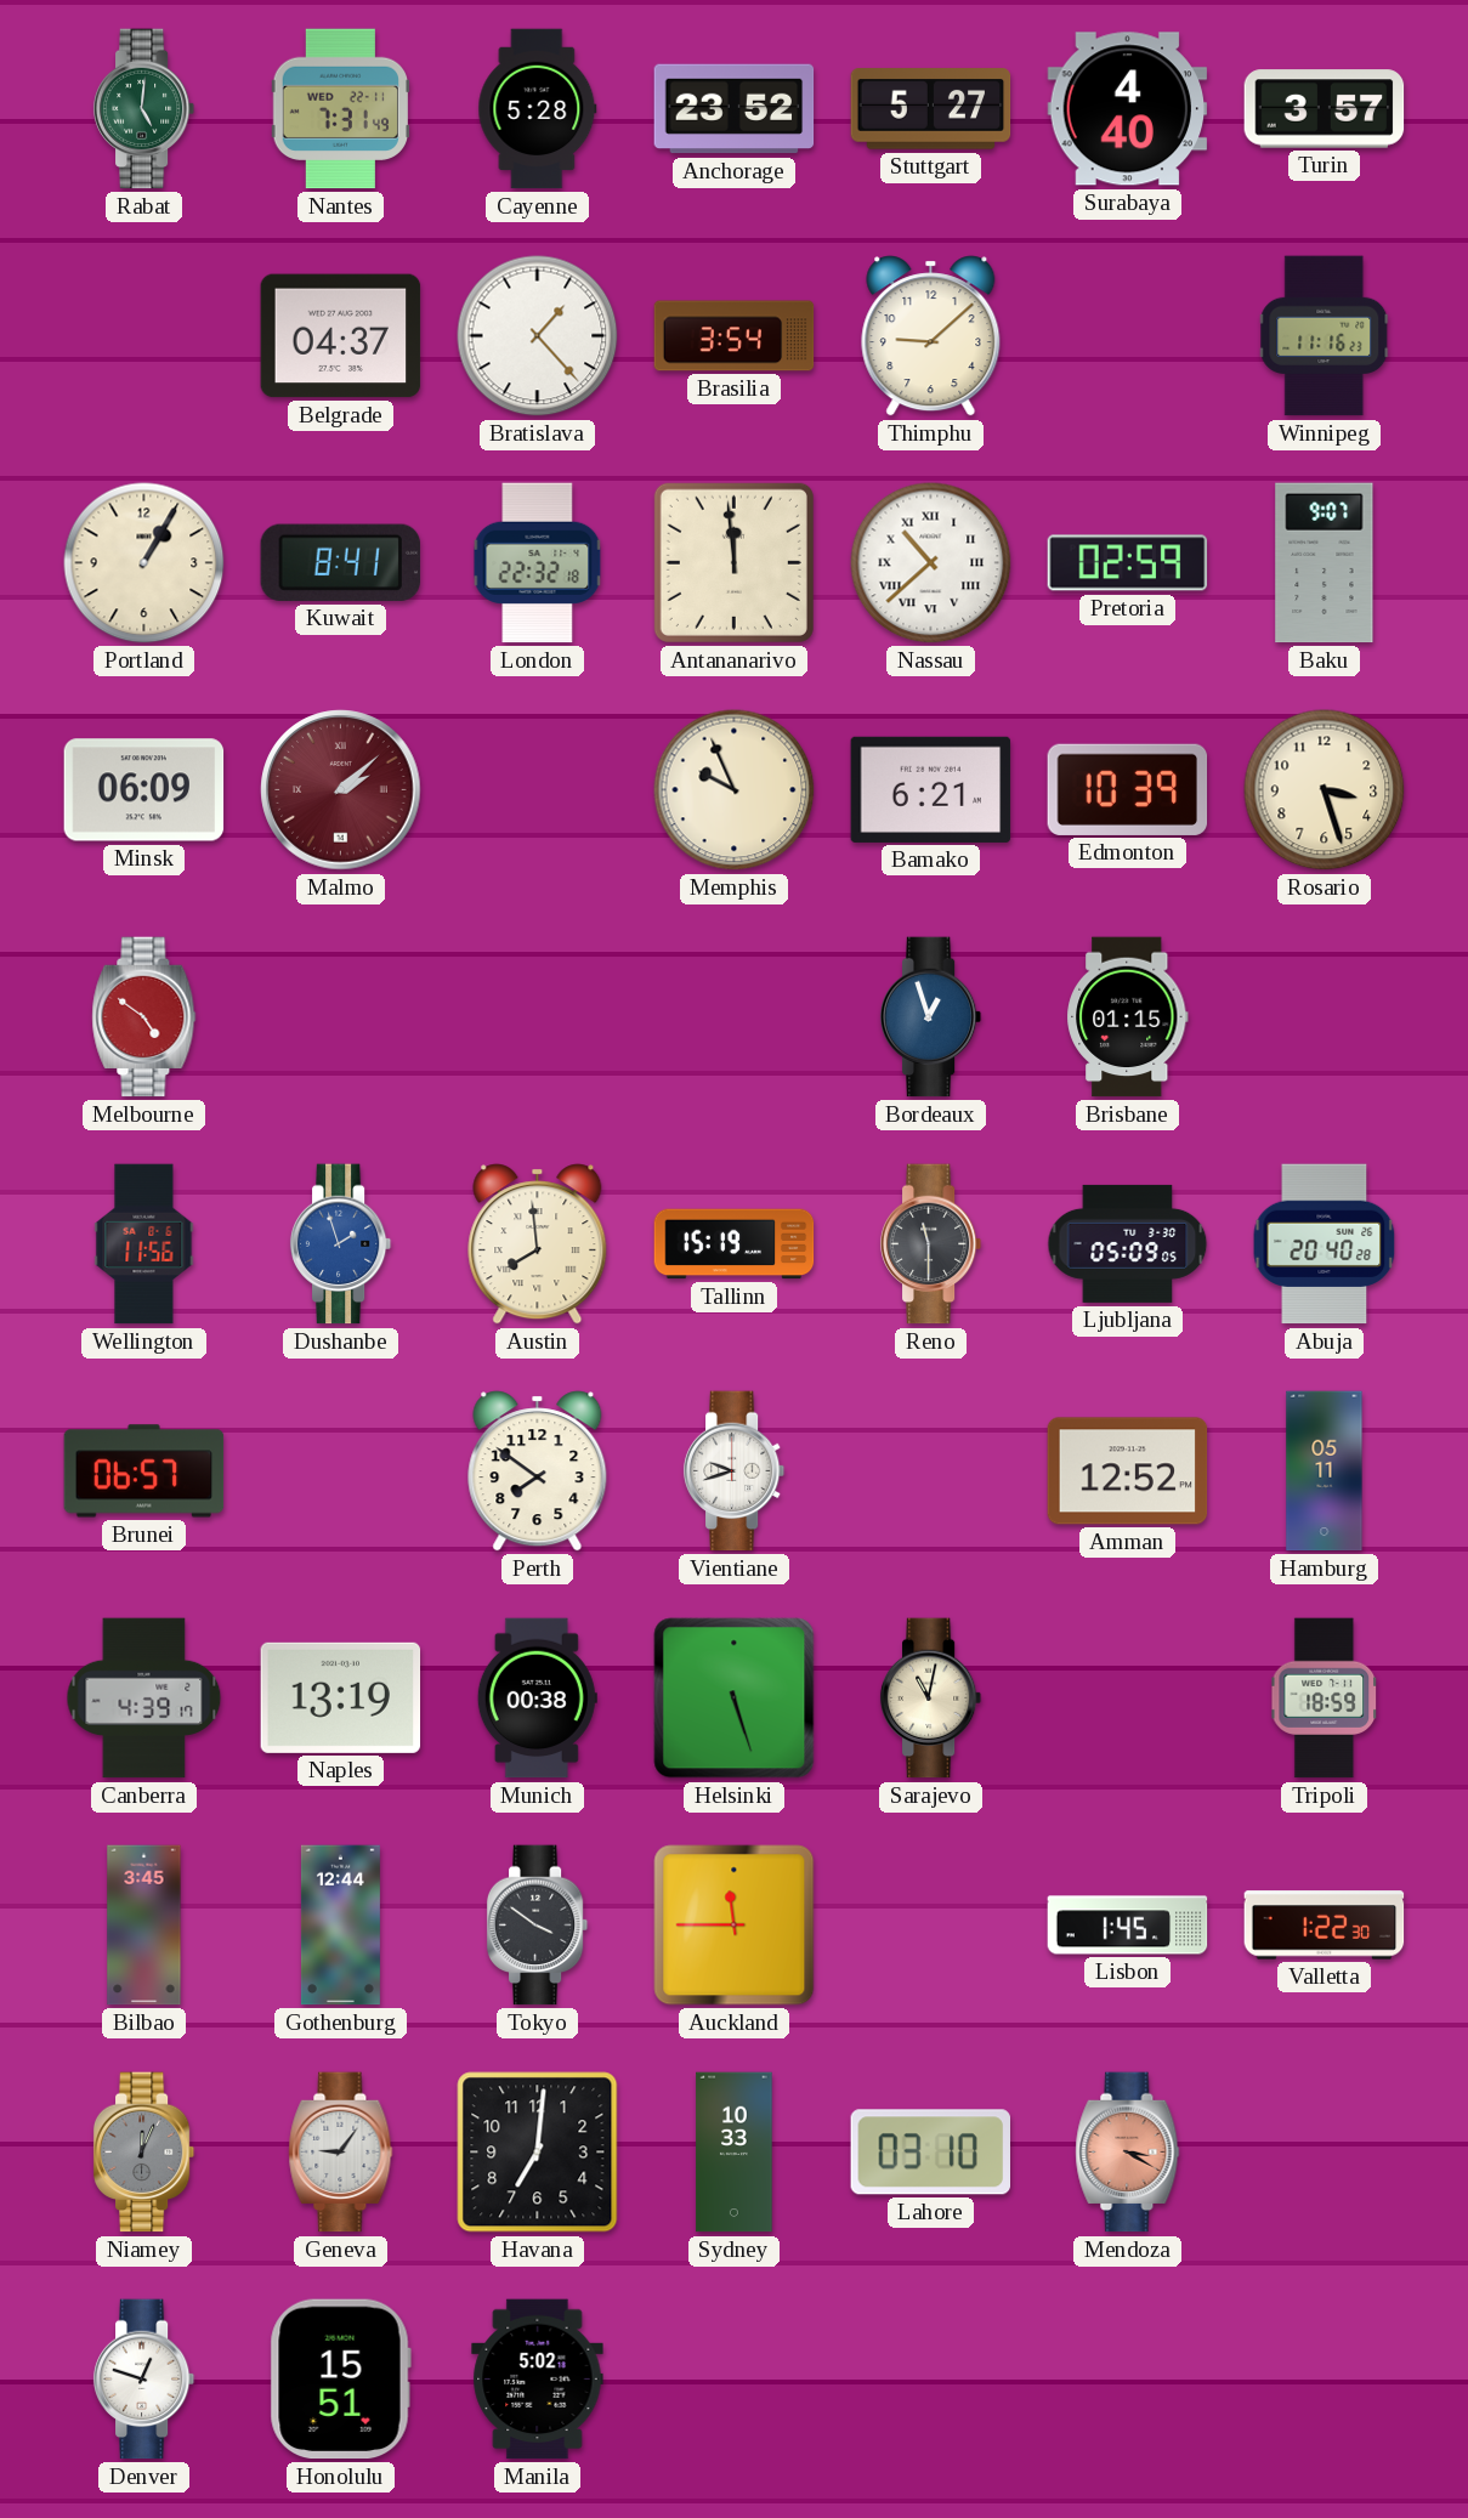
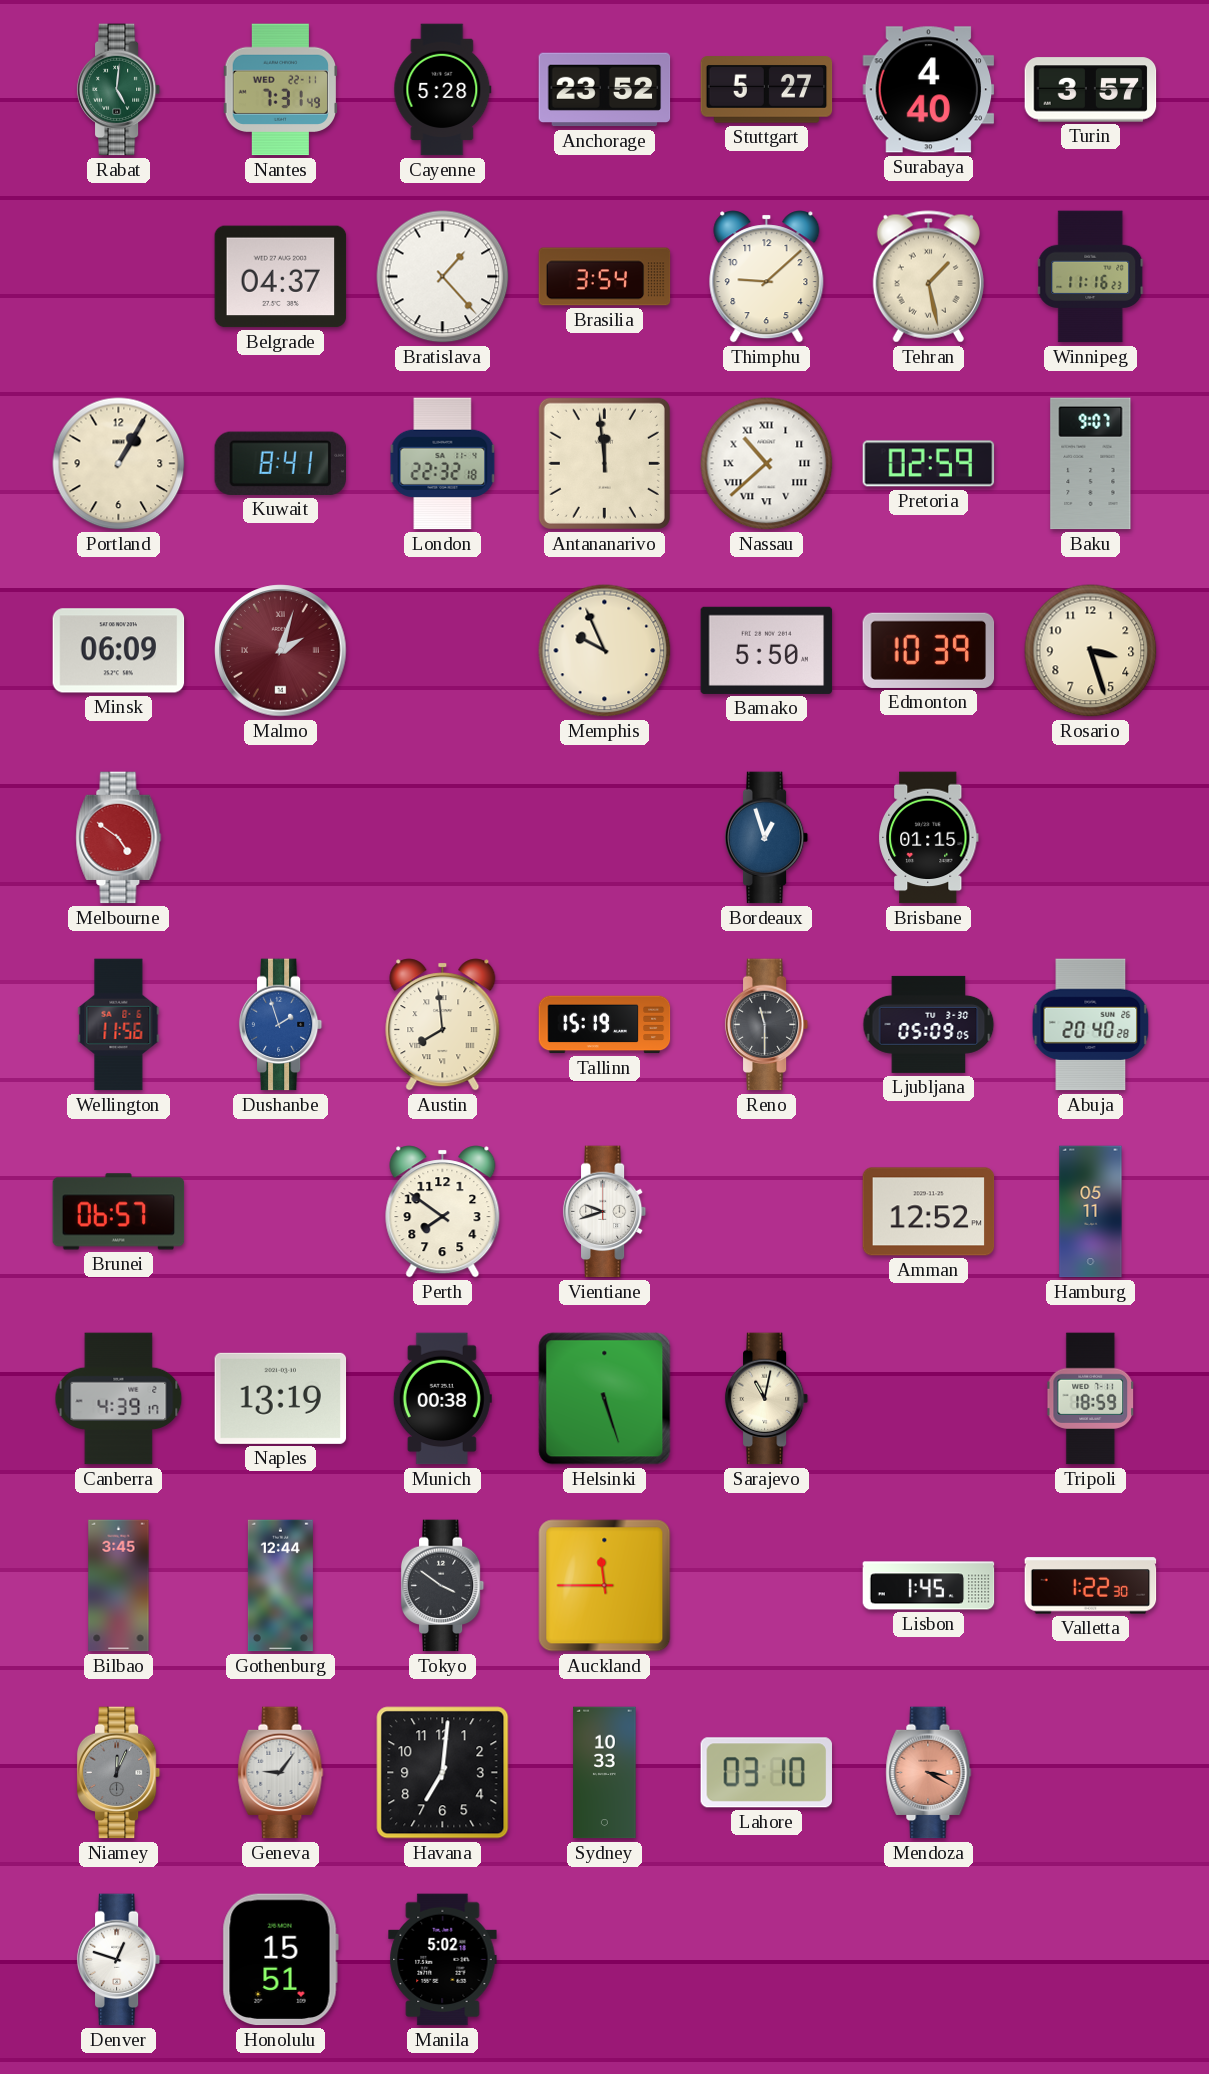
Tehran: none -> 1:28 (928, 277)
Malmo: 2:08 -> 2:03 (281, 651)
Bamako: 6:21 -> 5:50 (767, 650)
